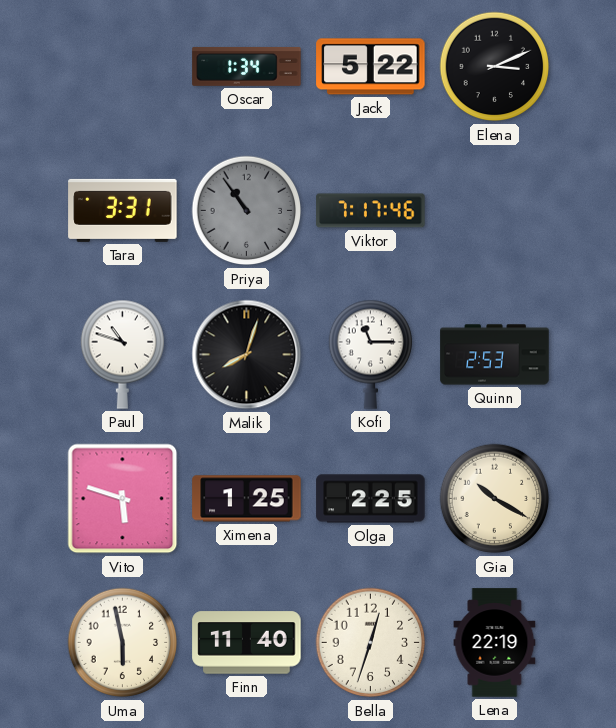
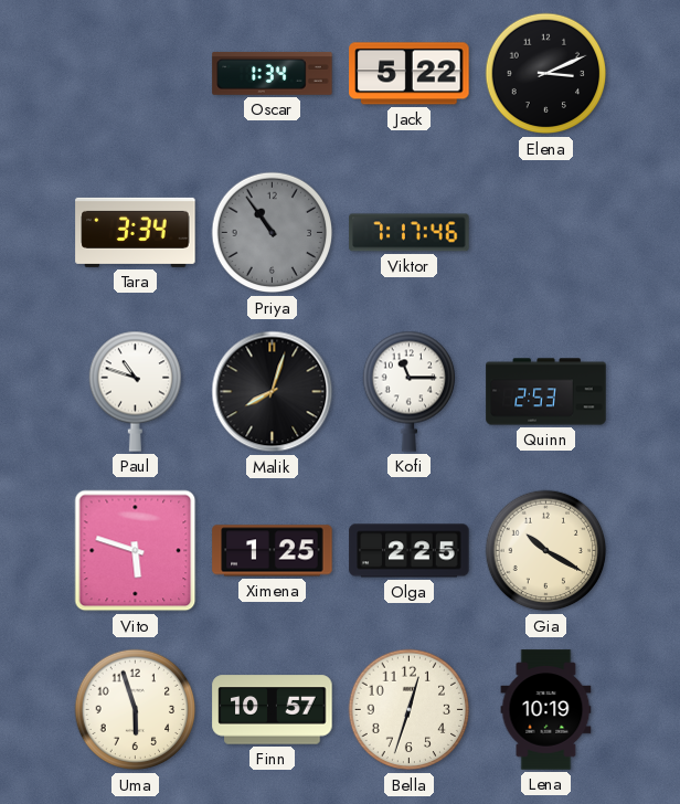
Tara: 3:31 -> 3:34 (136, 232)
Uma: 5:58 -> 5:57 (136, 710)
Finn: 11:40 -> 10:57 (273, 710)
Lena: 22:19 -> 10:19 (546, 710)
